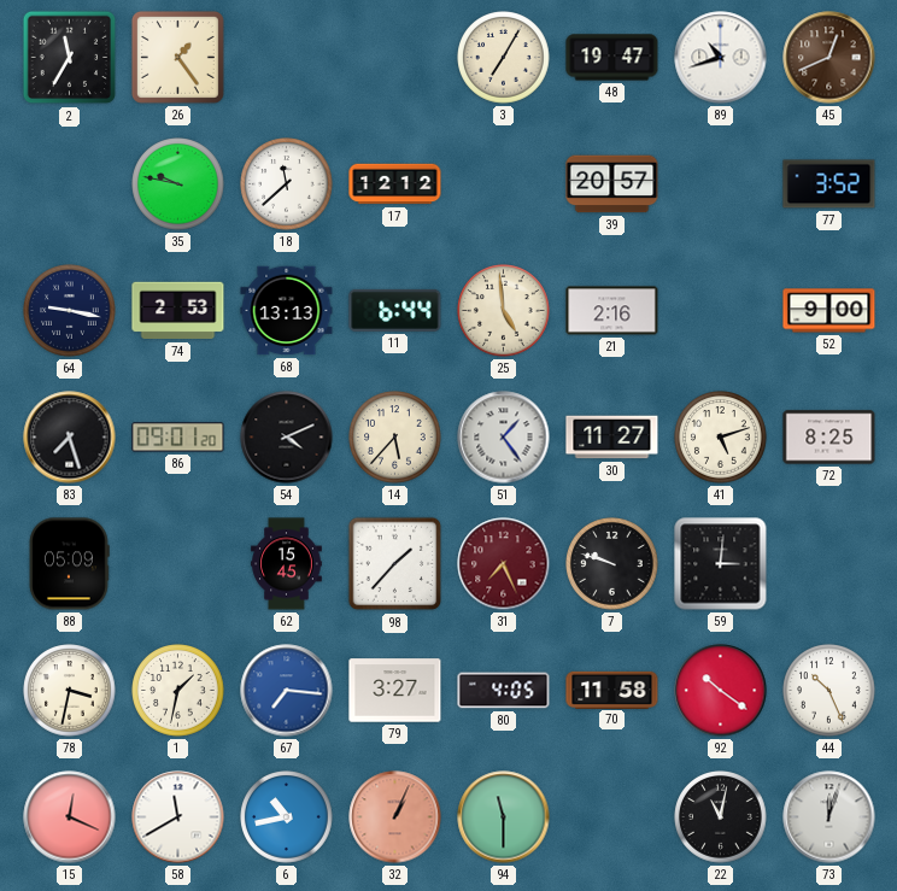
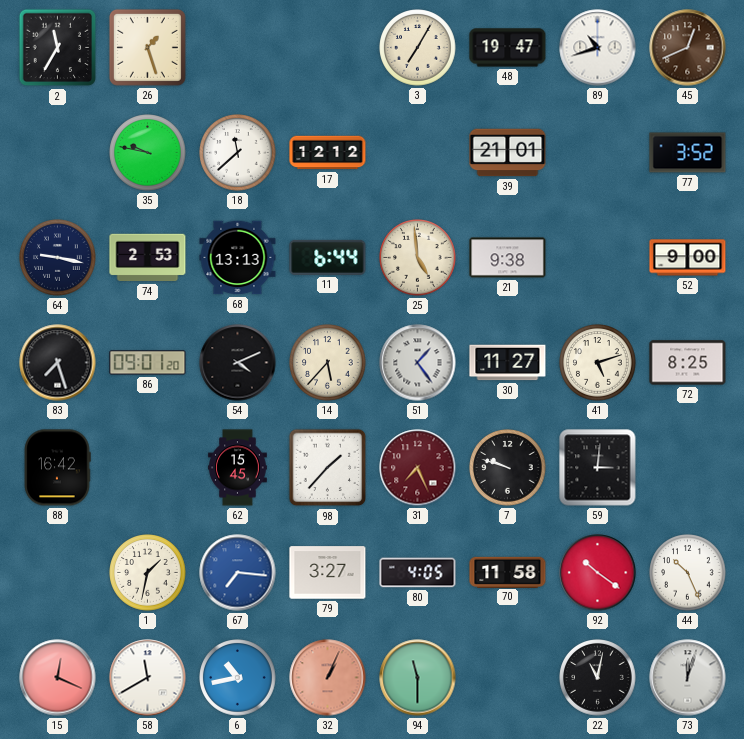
26: 1:24 -> 1:27 (147, 47)
39: 20:57 -> 21:01 (508, 153)
21: 2:16 -> 9:38 (508, 258)
88: 05:09 -> 16:42 (57, 468)
78: 3:32 -> none (70, 691)
